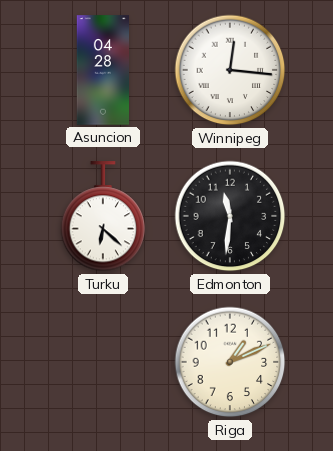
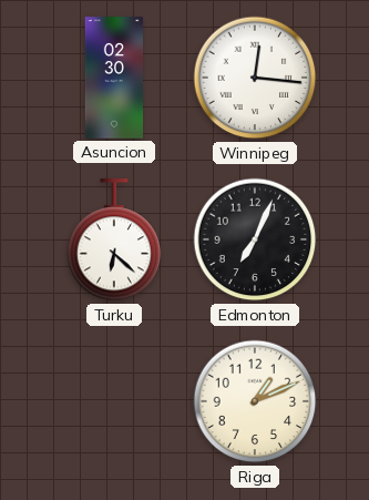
Asuncion: 04:28 -> 02:30 (113, 78)
Edmonton: 11:31 -> 7:04 (255, 239)
